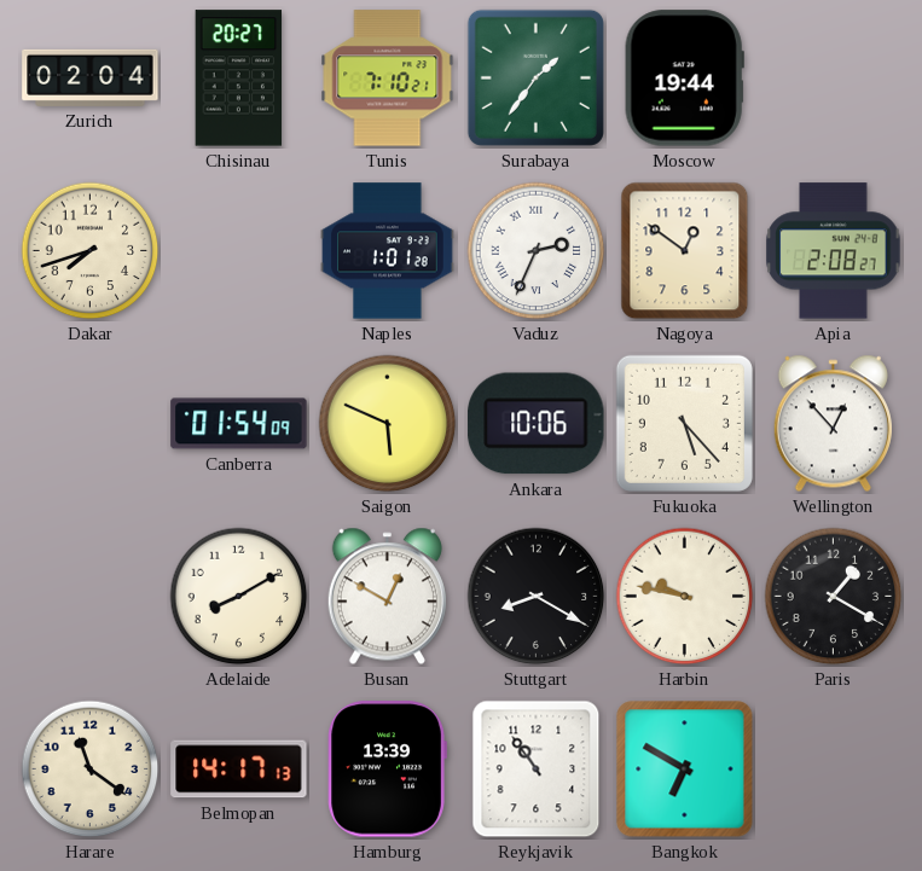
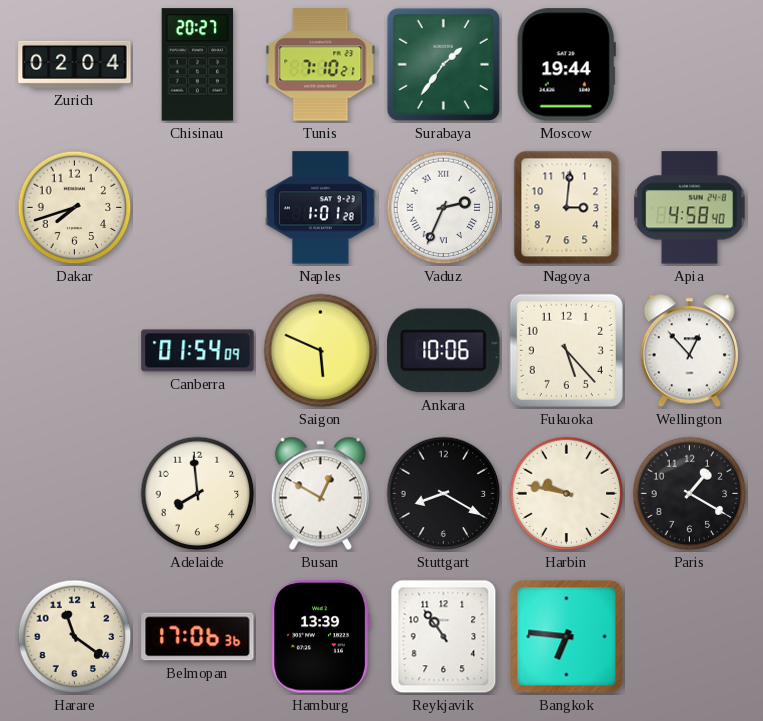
Nagoya: 12:51 -> 3:01 (567, 208)
Apia: 2:08 -> 4:58 (690, 208)
Adelaide: 8:10 -> 7:59 (198, 494)
Belmopan: 14:17 -> 17:06 (198, 637)
Bangkok: 6:50 -> 6:46 (567, 637)
